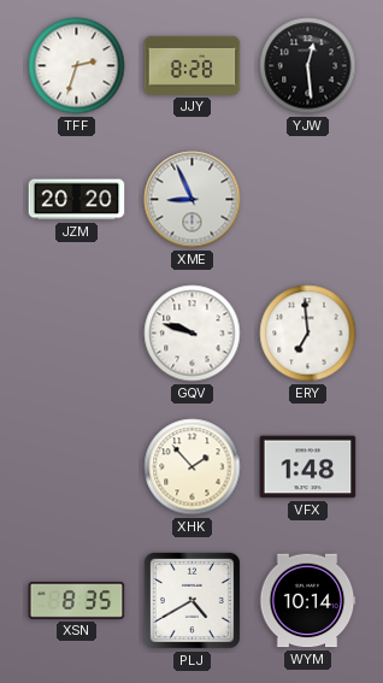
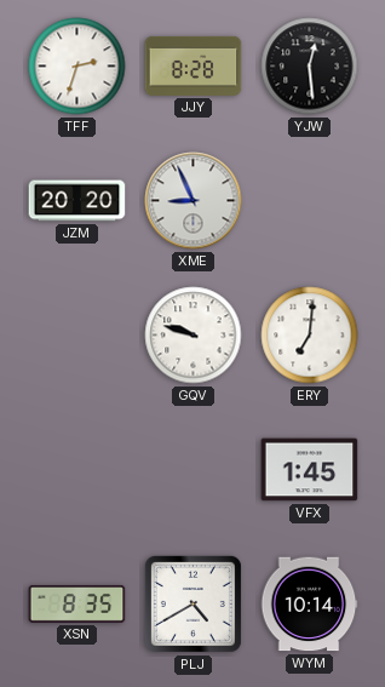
ERY: 6:59 -> 7:01 (310, 336)
XHK: 1:53 -> none (193, 467)
VFX: 1:48 -> 1:45 (310, 470)
